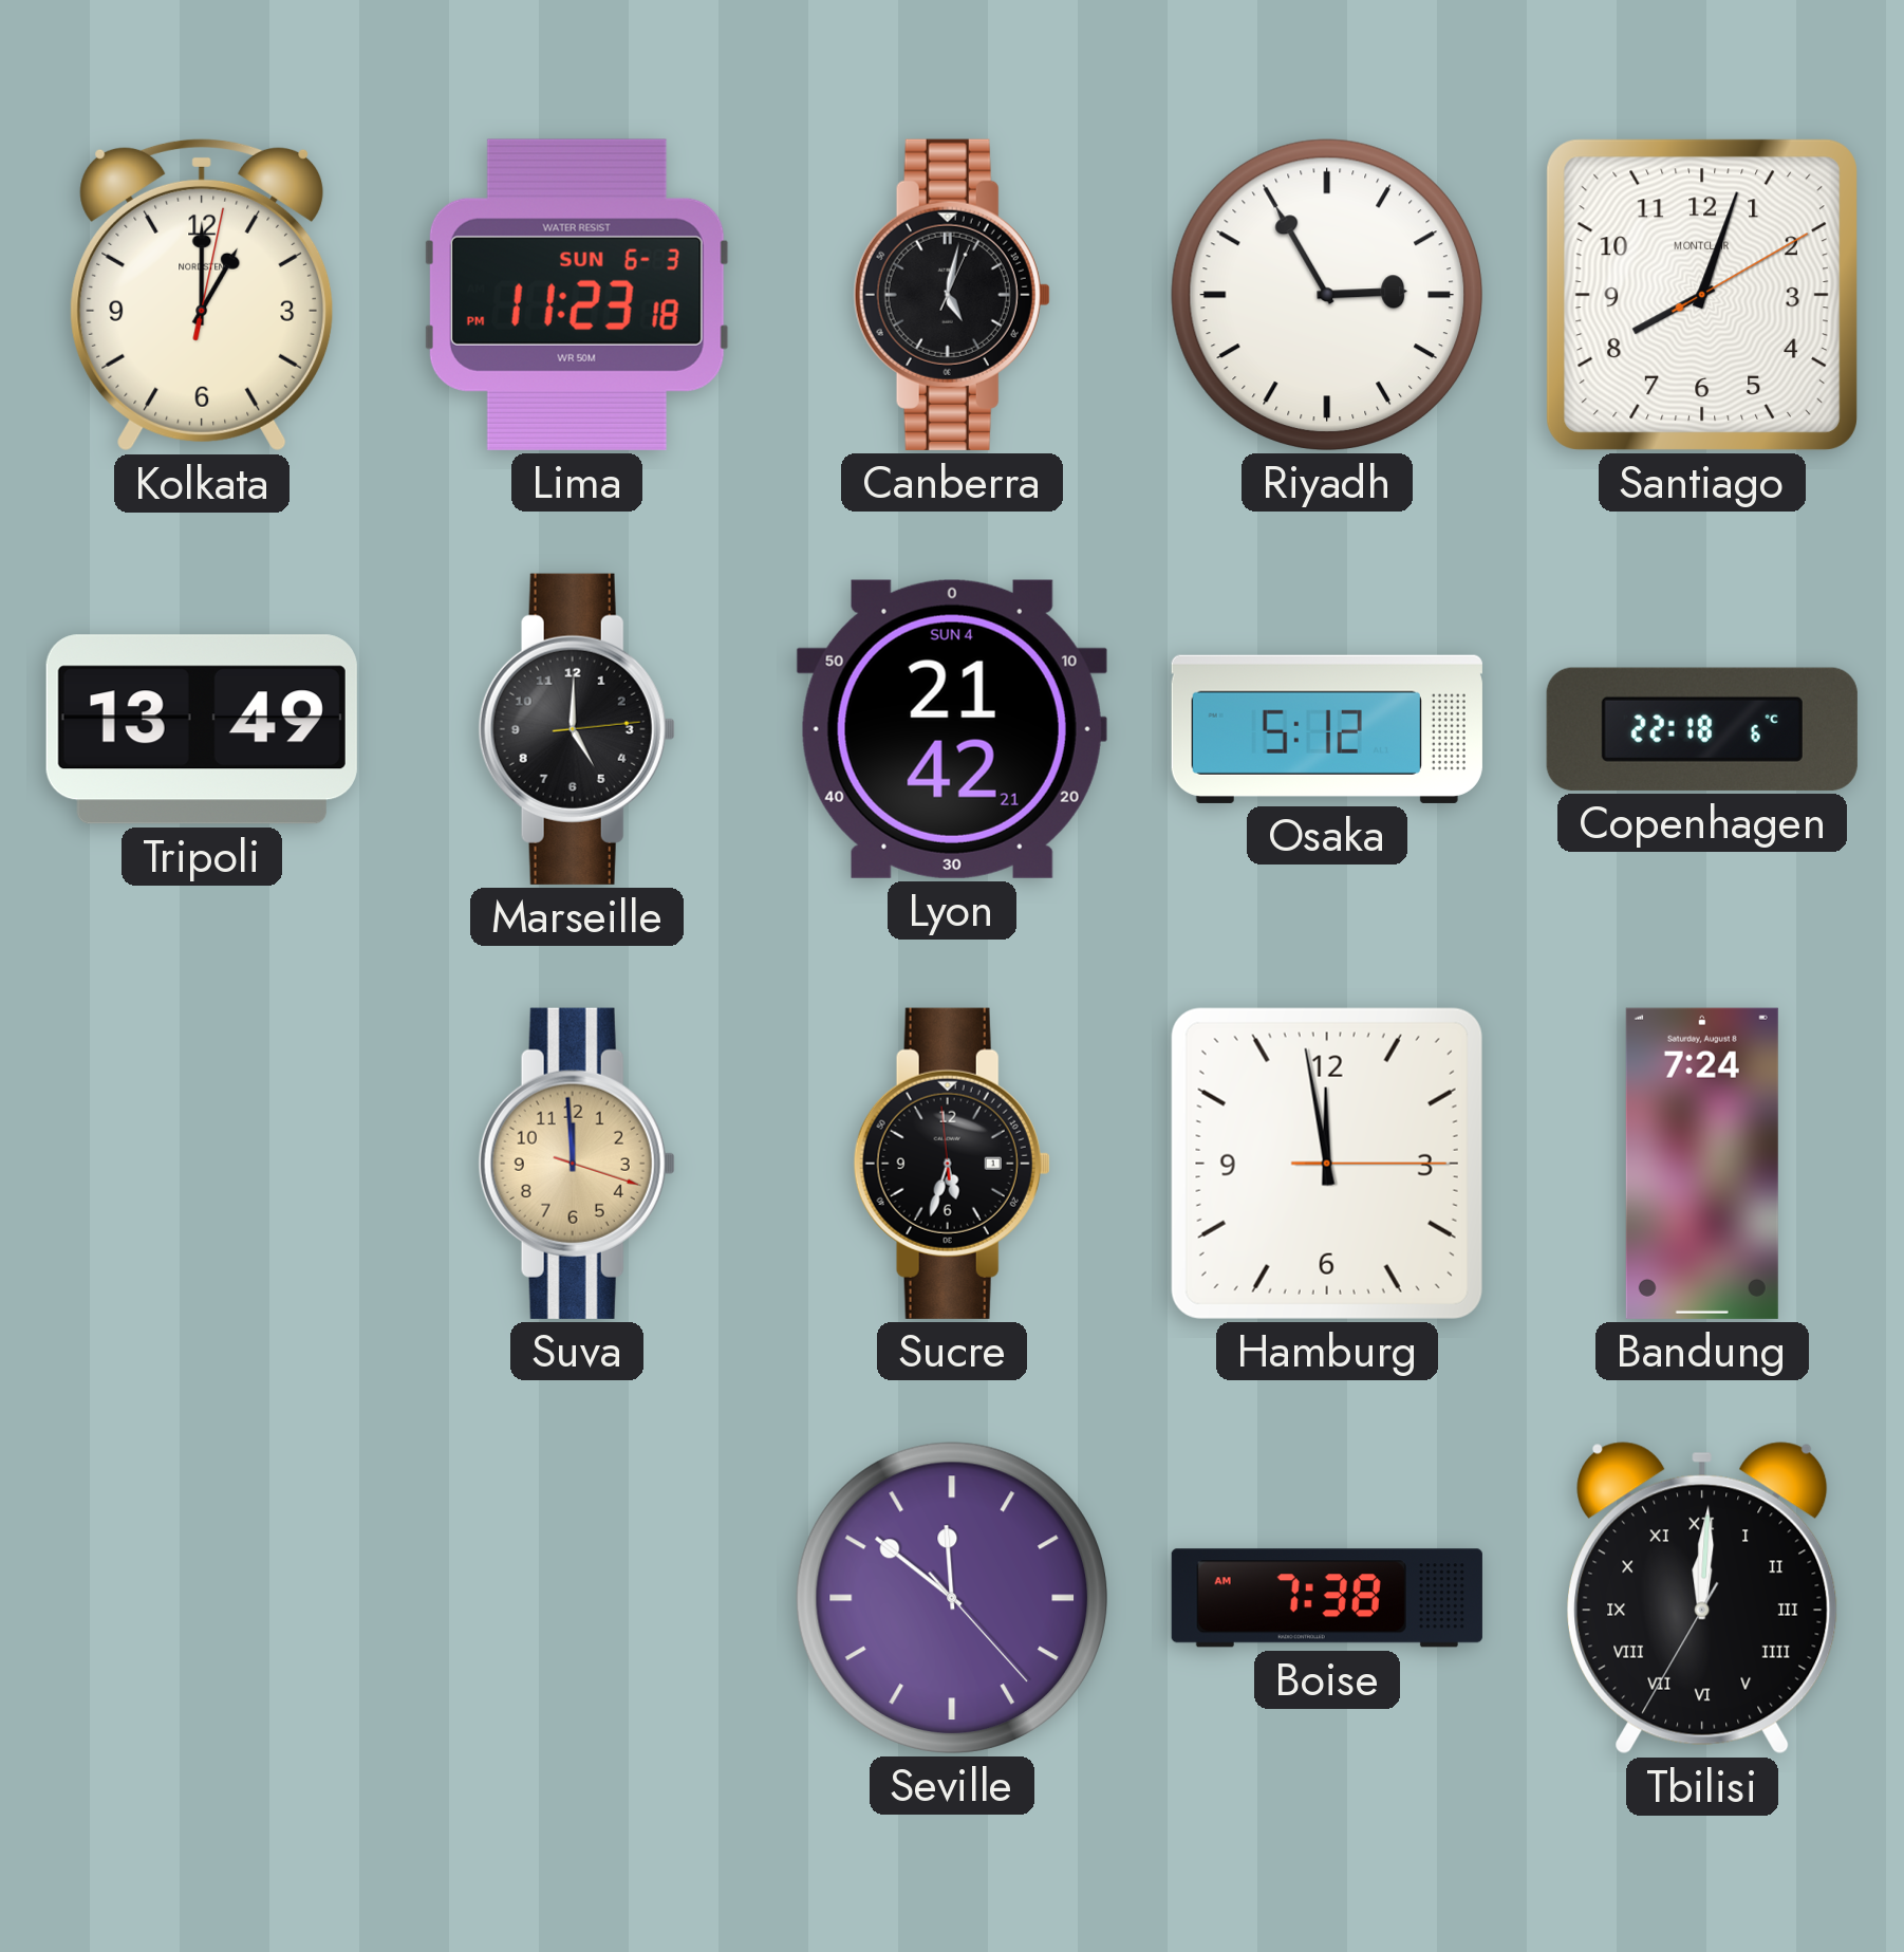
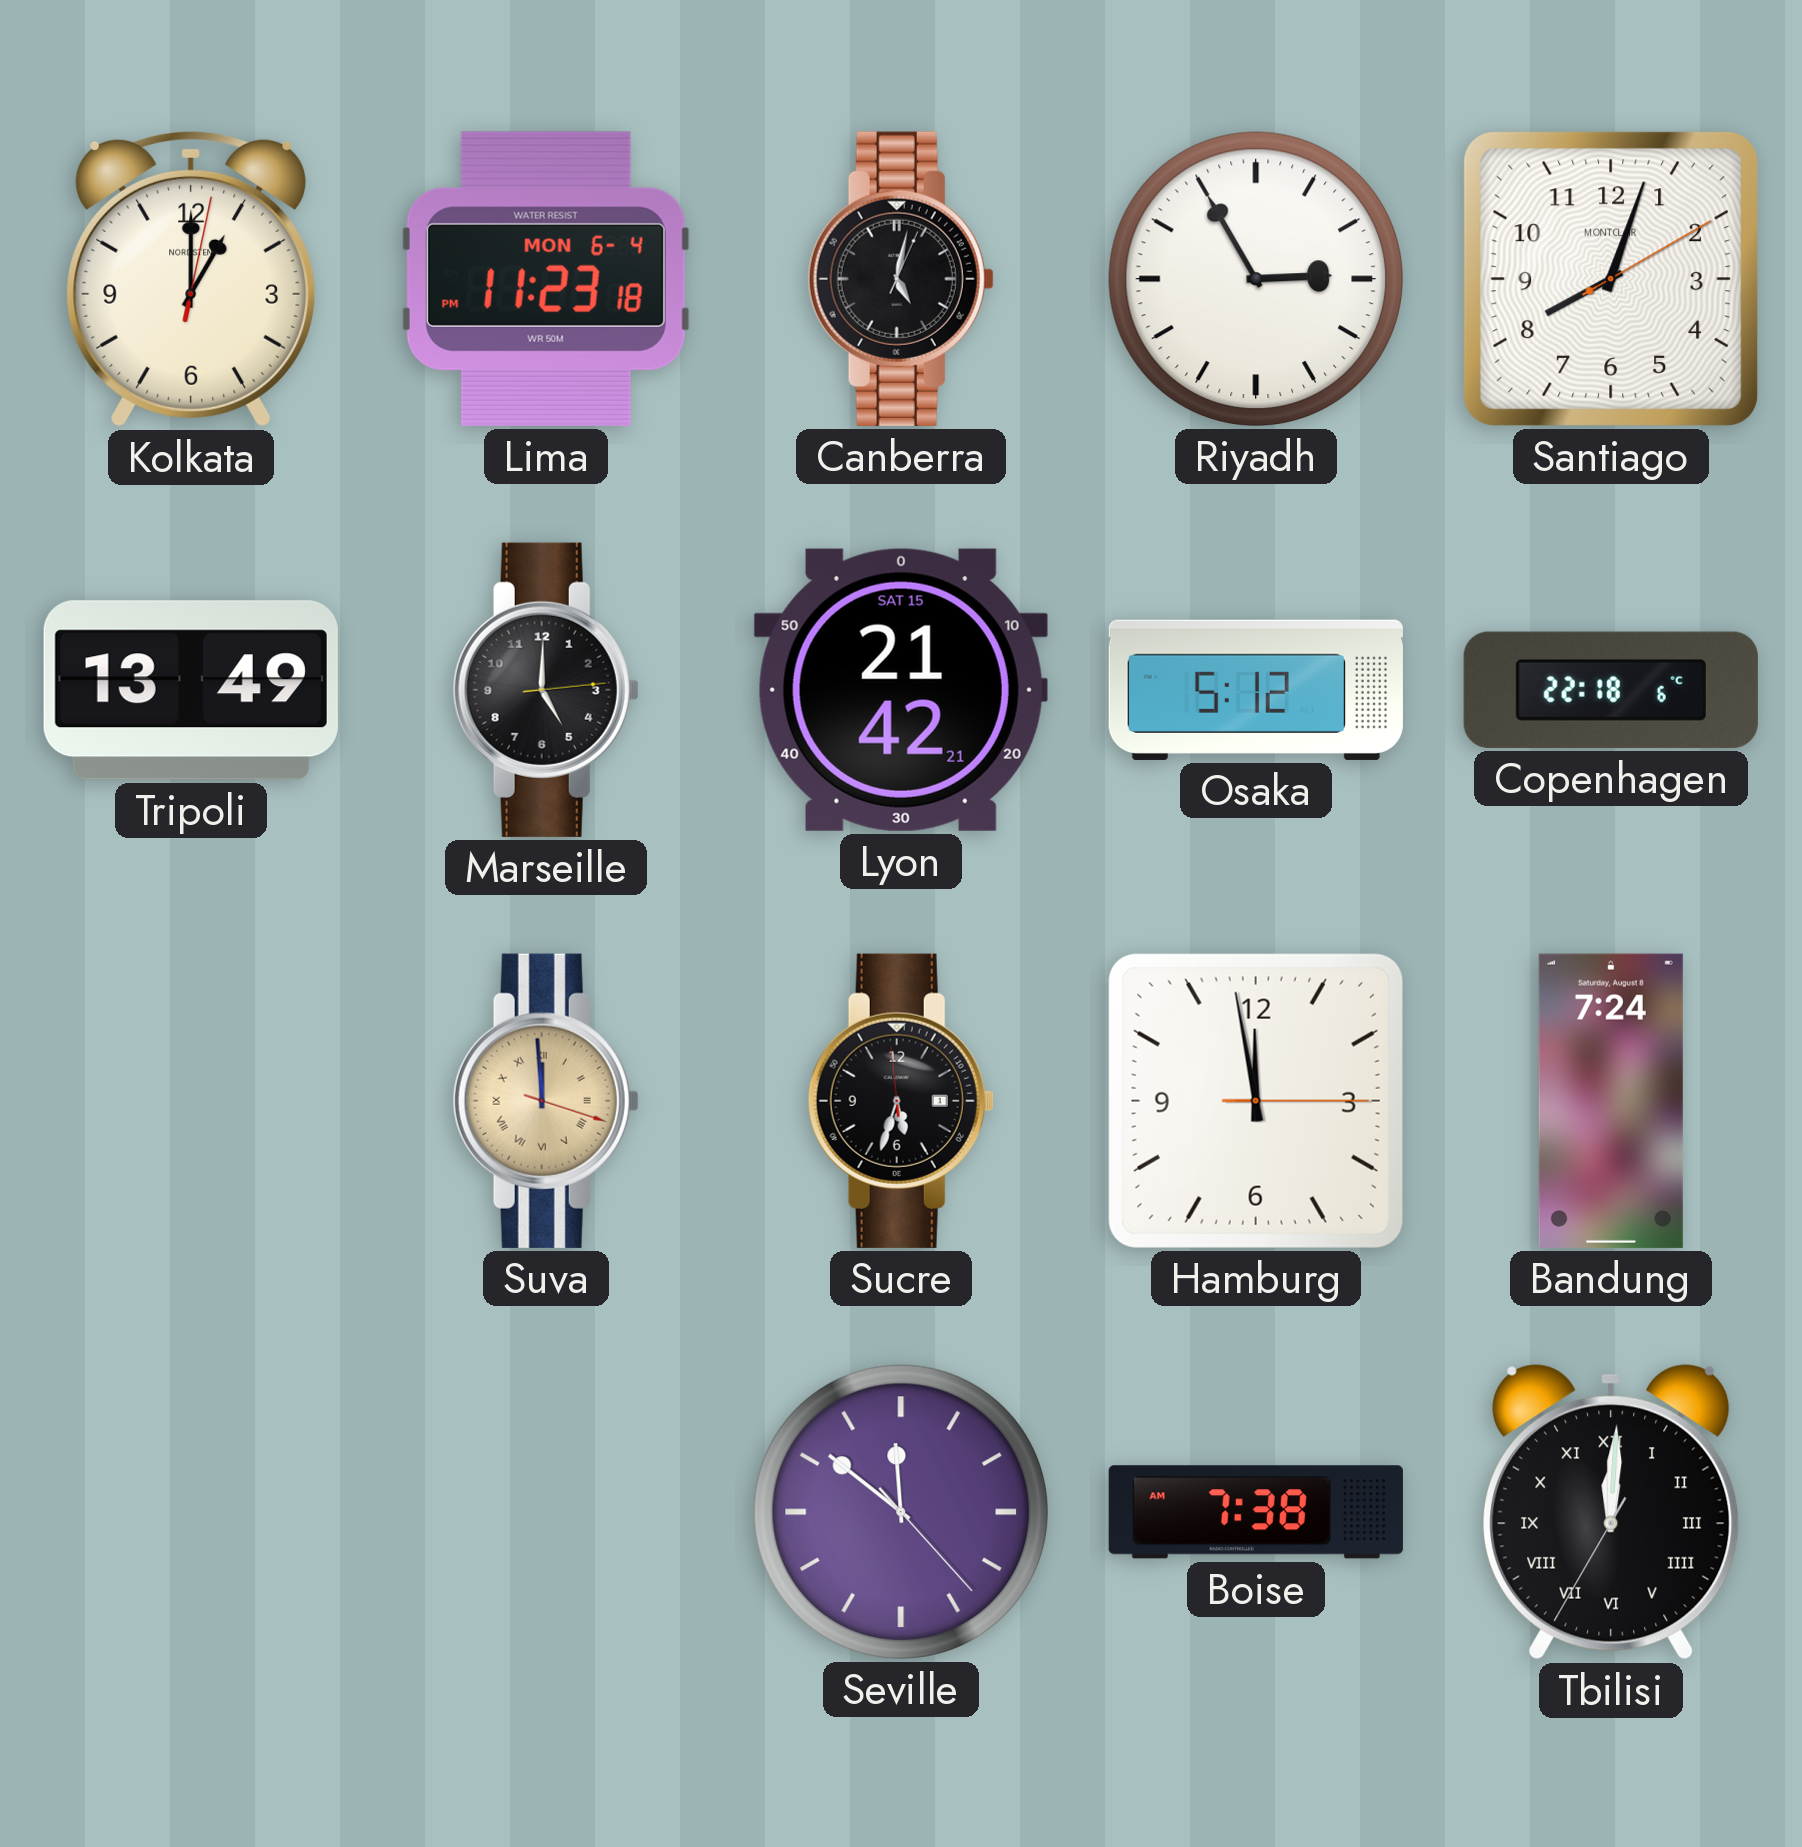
Lima date: SUN 6-3 -> MON 6-4 (546, 279)
Lyon date: SUN 4 -> SAT 15 (901, 690)
Suva numerals: Arabic -> Roman (546, 1101)
